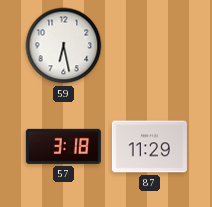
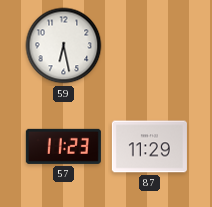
57: 3:18 -> 11:23 (63, 146)
